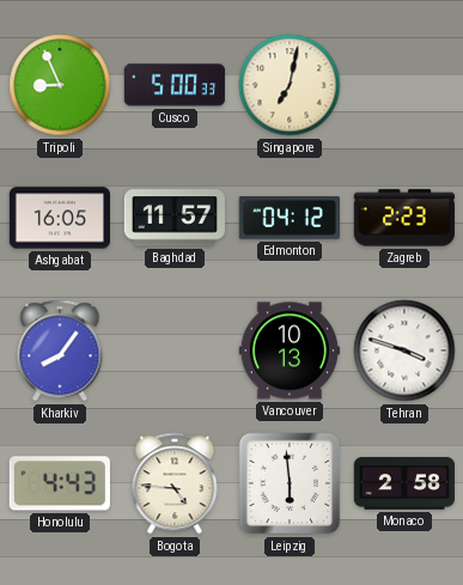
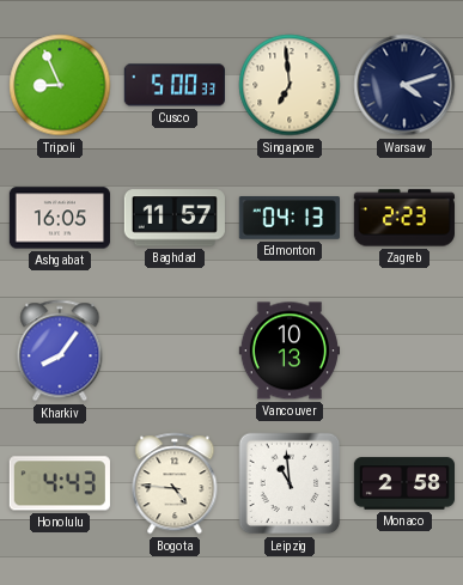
Singapore: 7:02 -> 6:59 (290, 85)
Warsaw: none -> 4:12 (404, 85)
Edmonton: 04:12 -> 04:13 (290, 219)
Tehran: 3:48 -> none (404, 351)
Leipzig: 5:59 -> 10:59 (290, 483)
